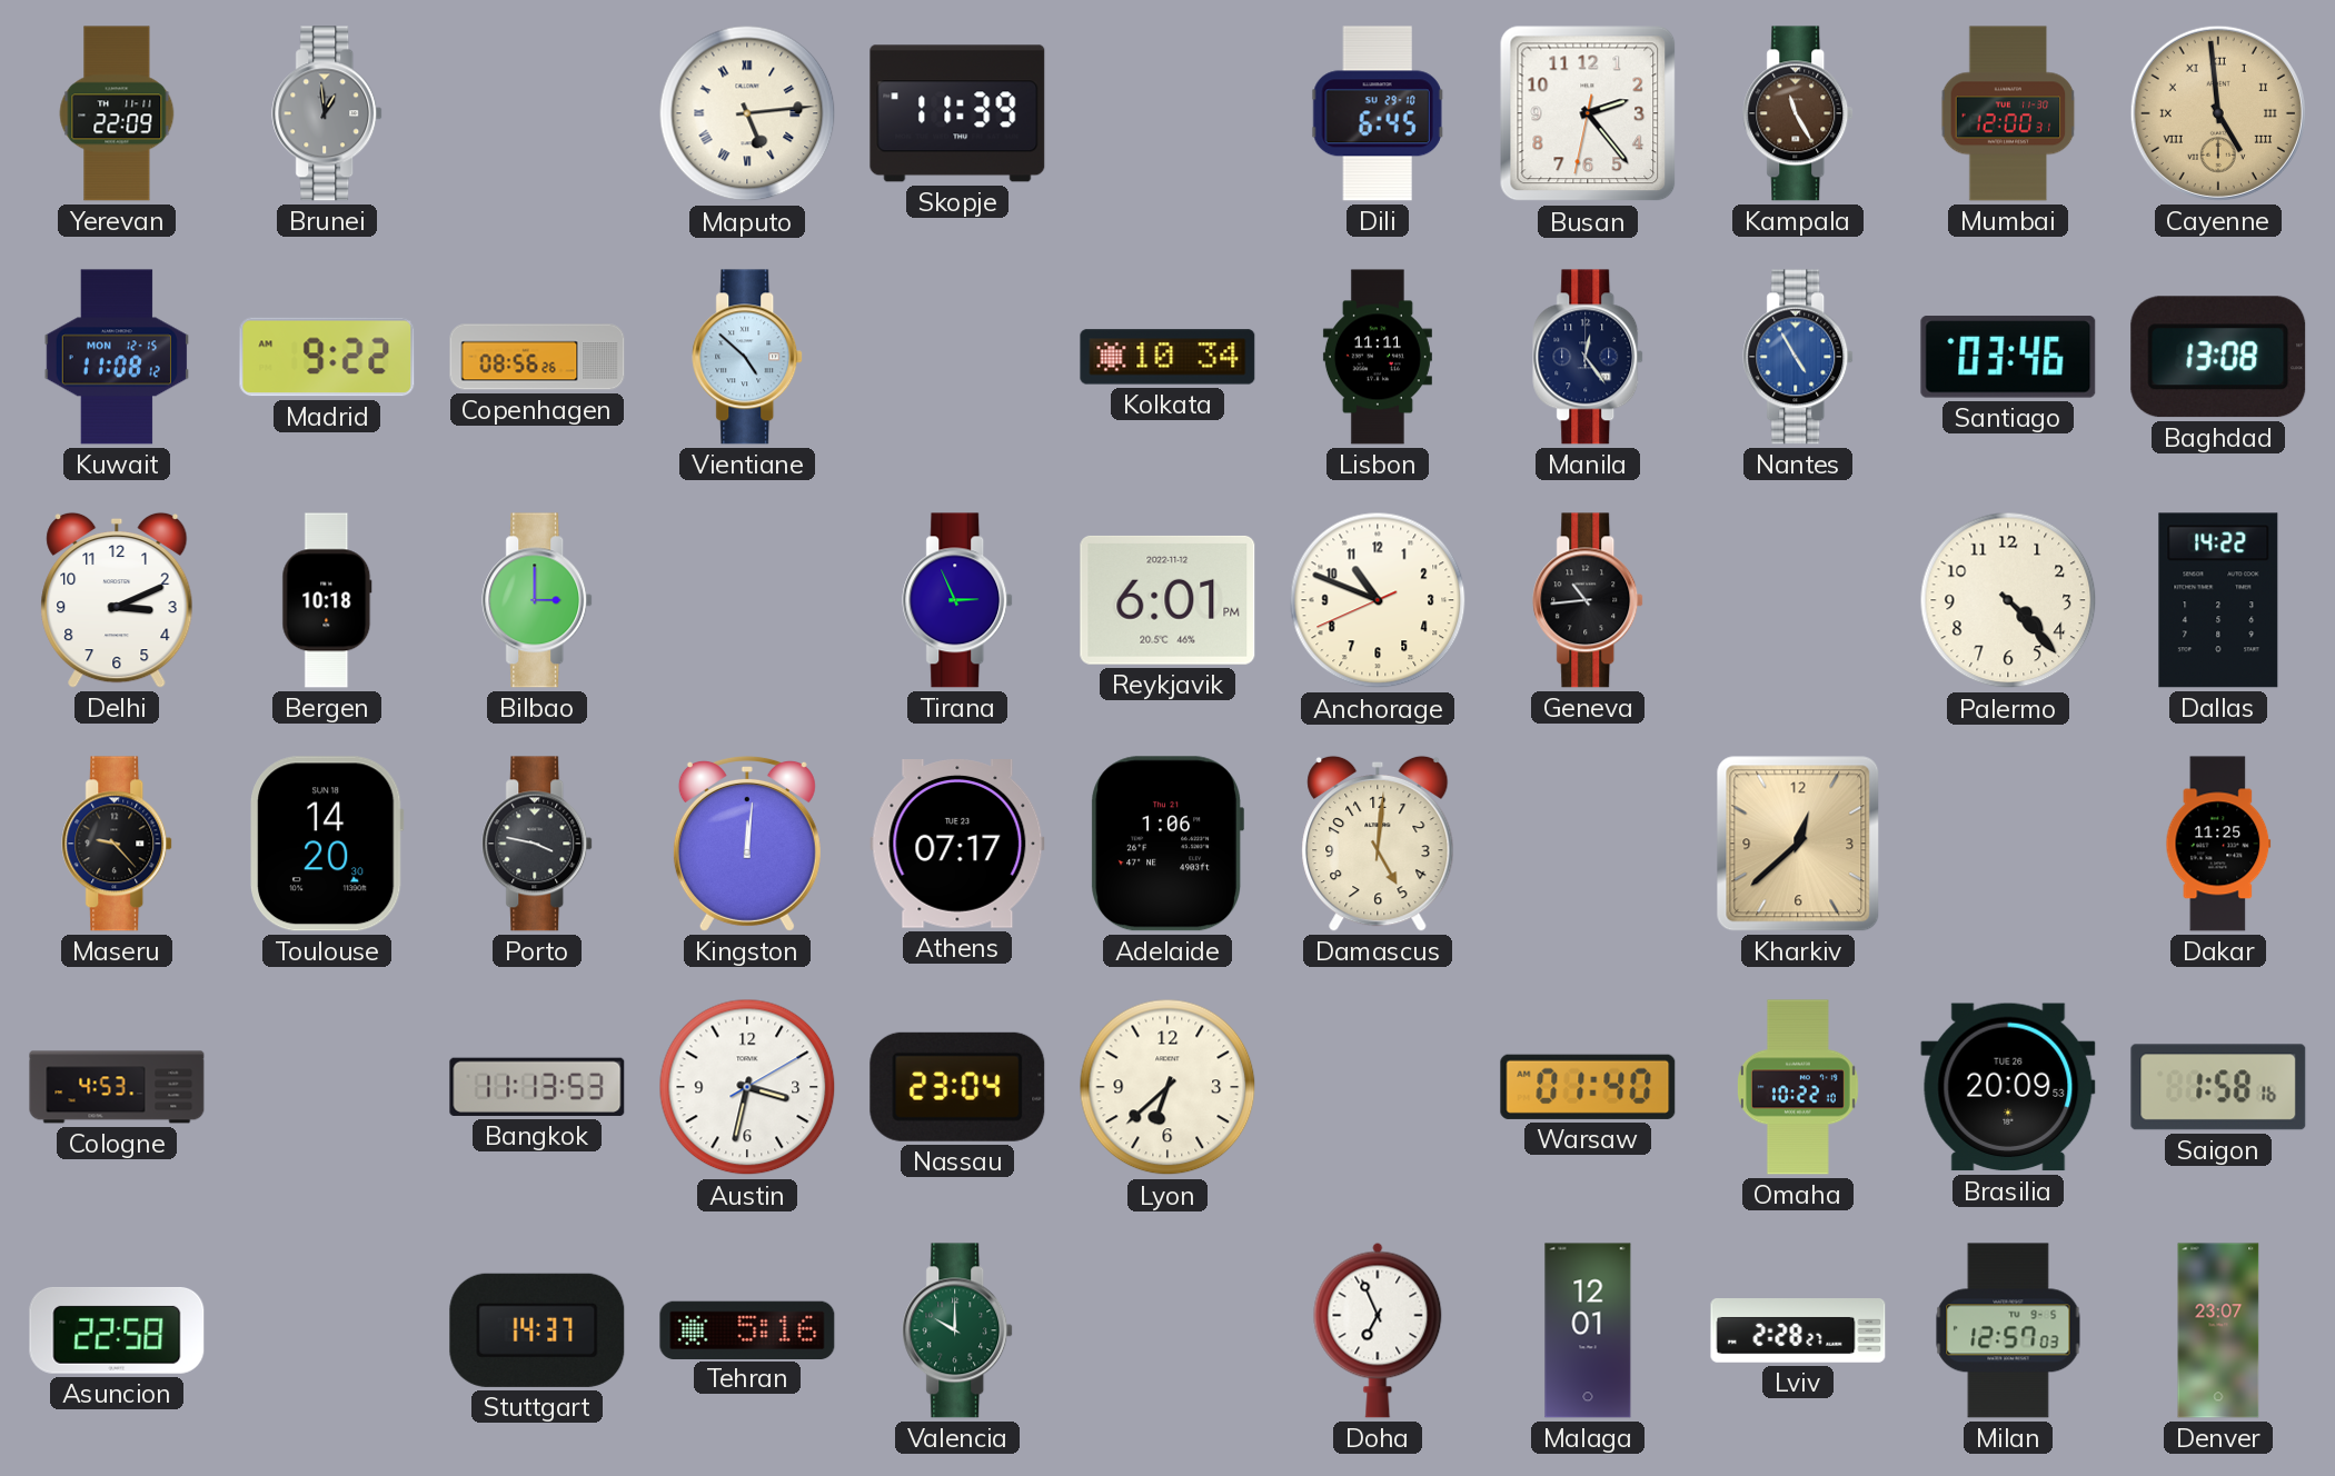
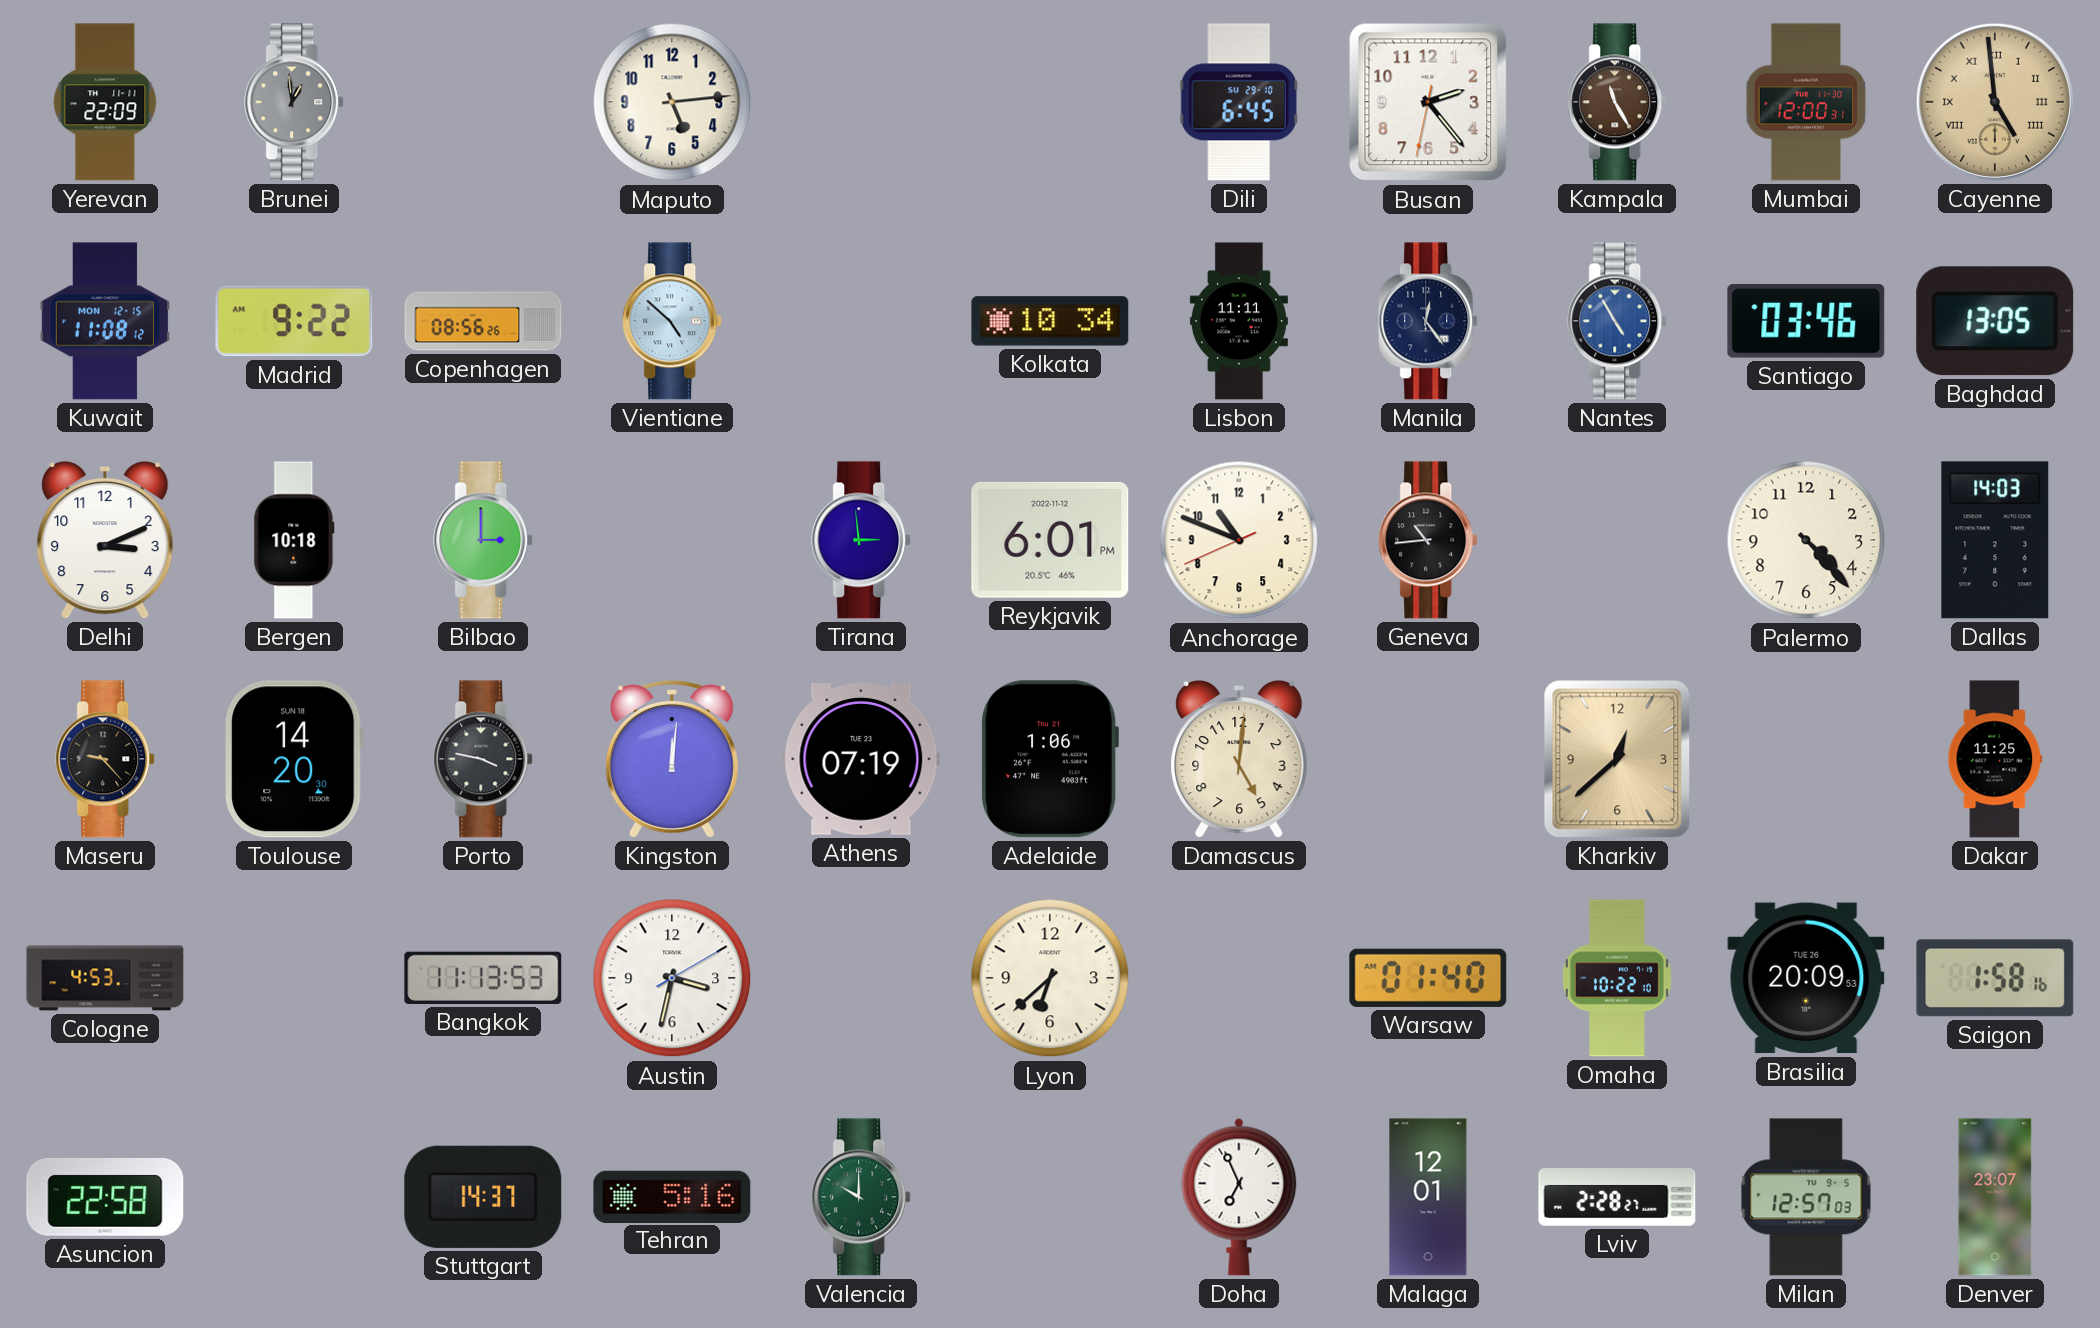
Maputo numerals: Roman -> Arabic (672, 102)
Skopje: 11:39 -> none (957, 113)
Baghdad: 13:08 -> 13:05 (1995, 321)
Tirana: 2:56 -> 2:59 (862, 540)
Dallas: 14:22 -> 14:03 (1995, 540)
Athens: 07:17 -> 07:19 (861, 760)
Nassau: 23:04 -> none (957, 1087)
